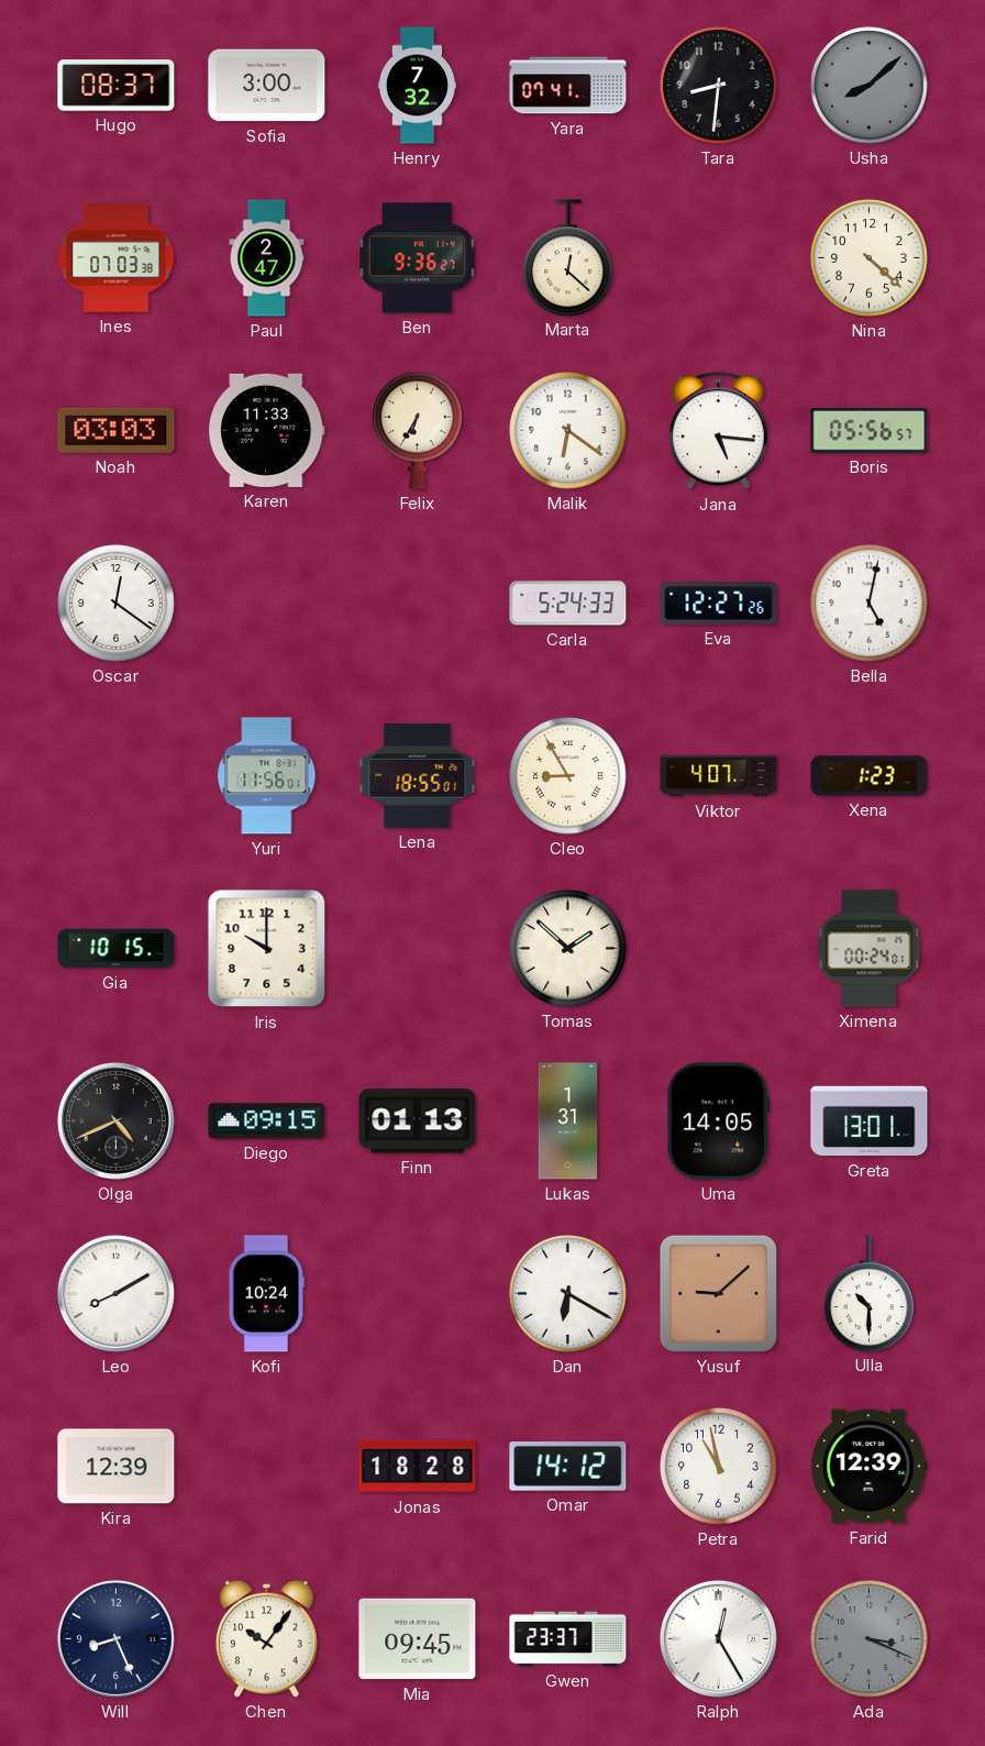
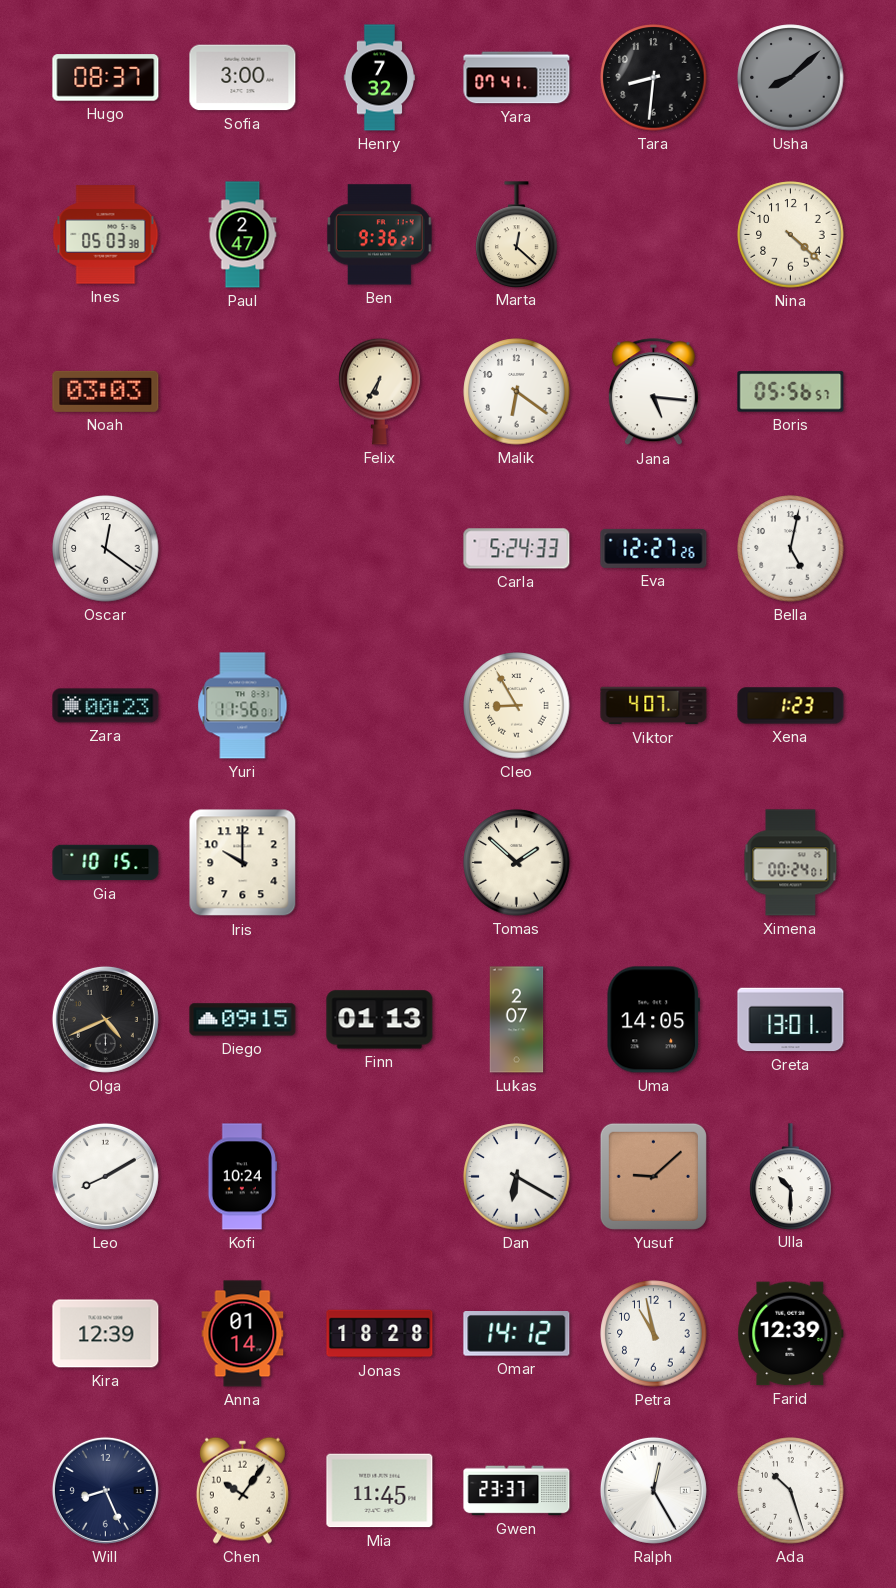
Ines: 07:03 -> 05:03 (106, 235)
Karen: 11:33 -> none (267, 430)
Zara: none -> 00:23 (106, 706)
Lena: 18:55 -> none (418, 775)
Lukas: 1:31 -> 2:07 (517, 1020)
Anna: none -> 01:14 (243, 1334)
Mia: 09:45 -> 11:45 (380, 1491)
Ada: 3:19 -> 10:27 (791, 1491)
Ada dial: grey -> white (791, 1491)
